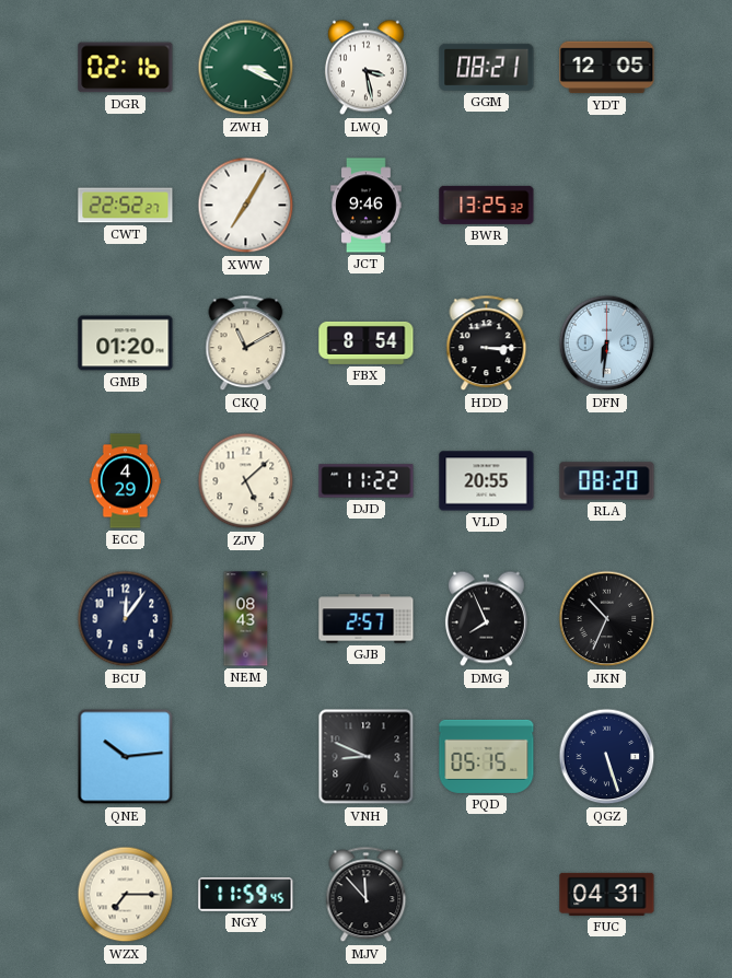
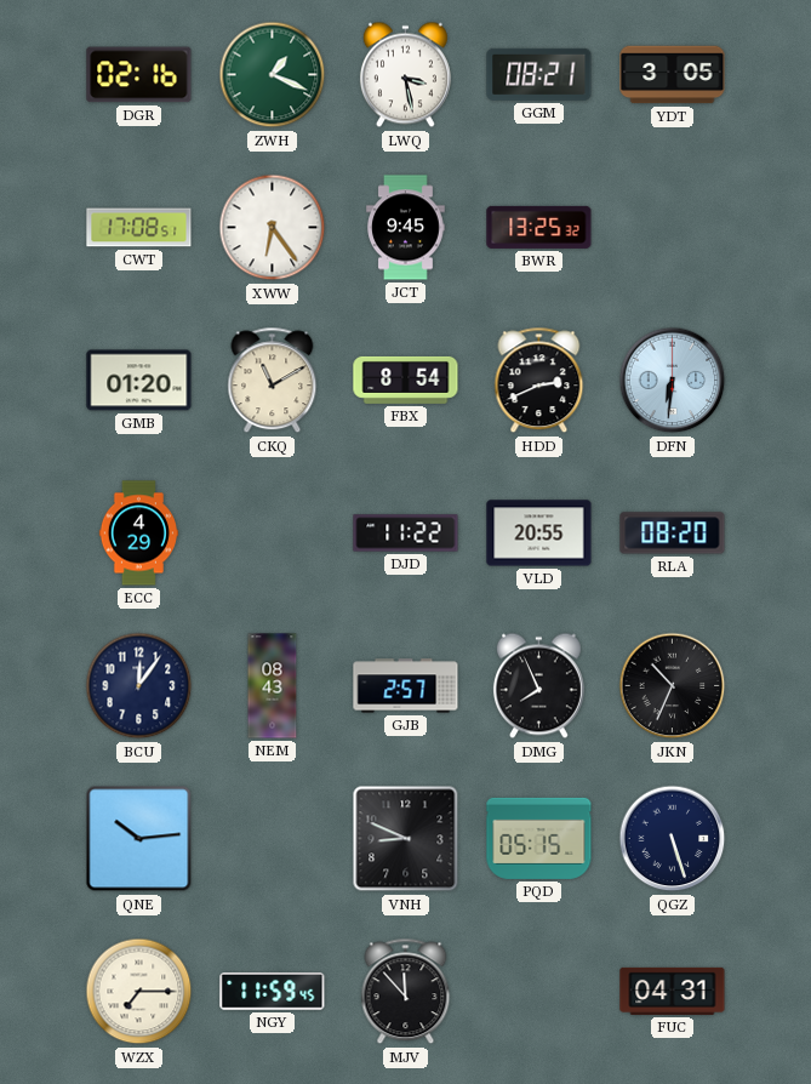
ZWH: 3:19 -> 1:19 (273, 75)
YDT: 12:05 -> 3:05 (673, 75)
CWT: 22:52 -> 17:08 (139, 228)
XWW: 7:05 -> 6:24 (273, 228)
JCT: 9:46 -> 9:45 (406, 228)
HDD: 3:15 -> 2:41 (539, 381)
ZJV: 5:08 -> none (246, 481)
